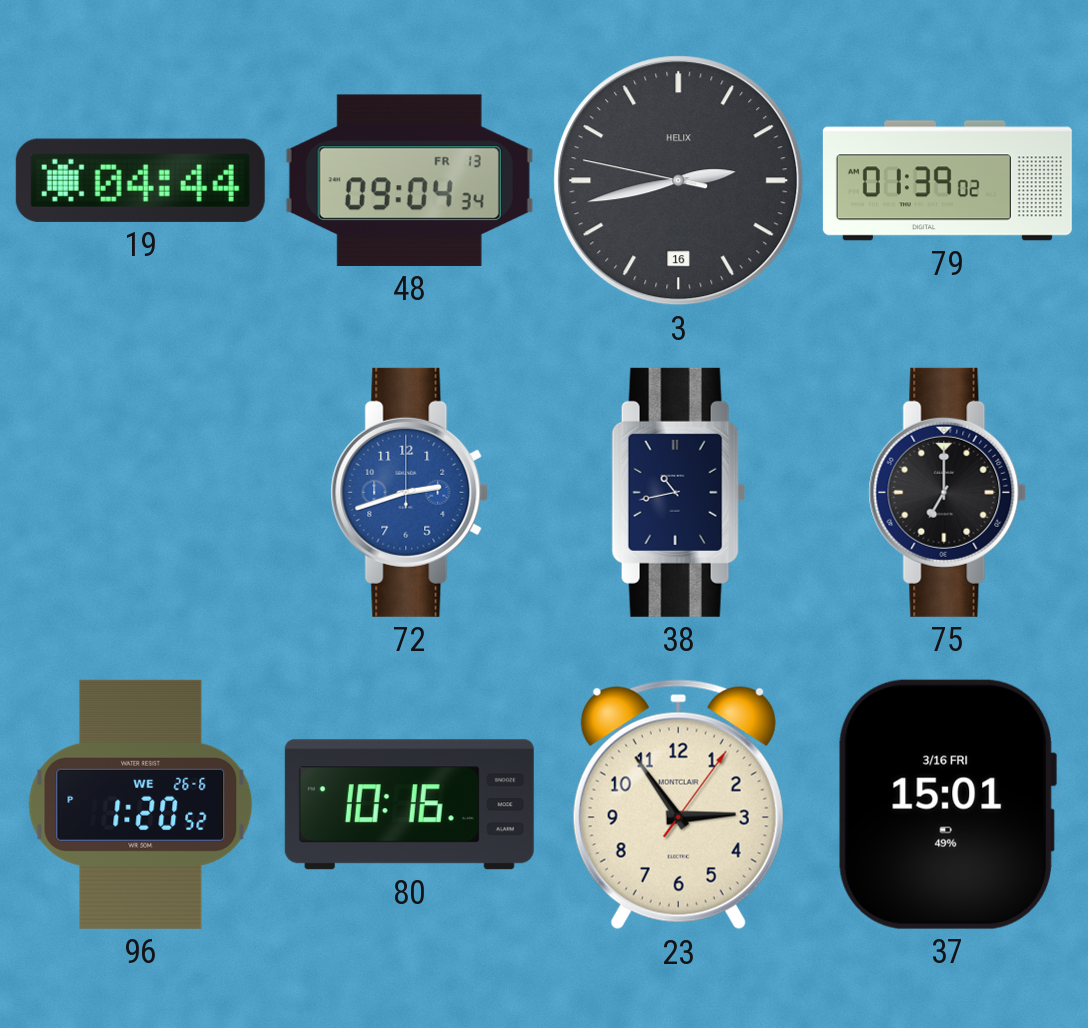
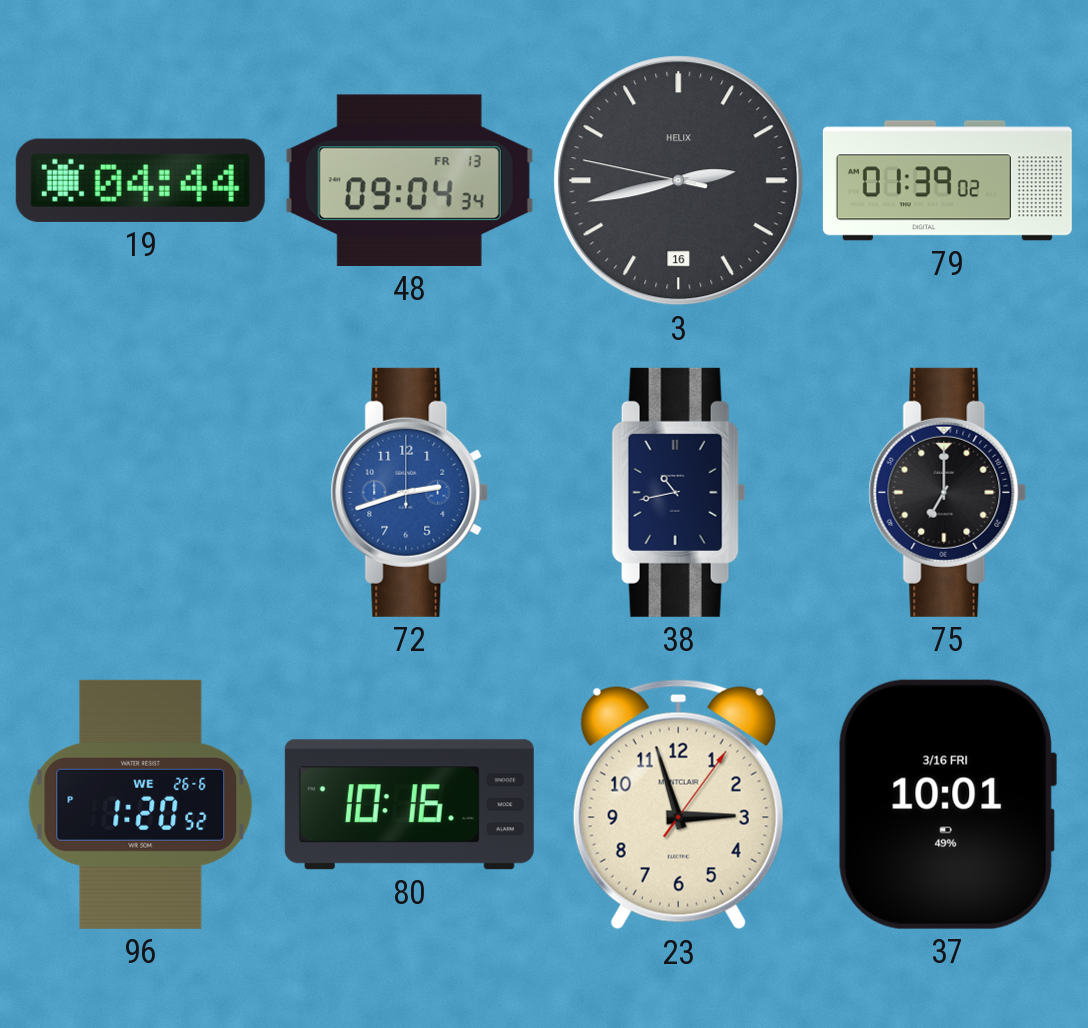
23: 2:54 -> 2:57 (678, 805)
37: 15:01 -> 10:01 (947, 804)
